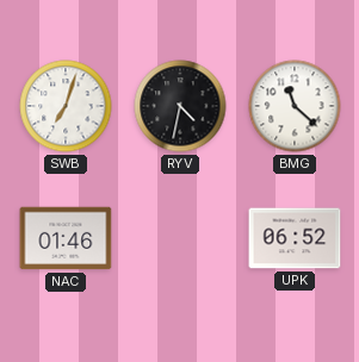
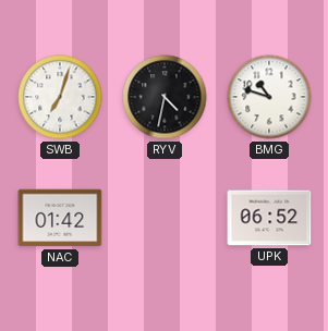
BMG: 11:22 -> 10:48 (269, 97)
NAC: 01:46 -> 01:42 (60, 218)
